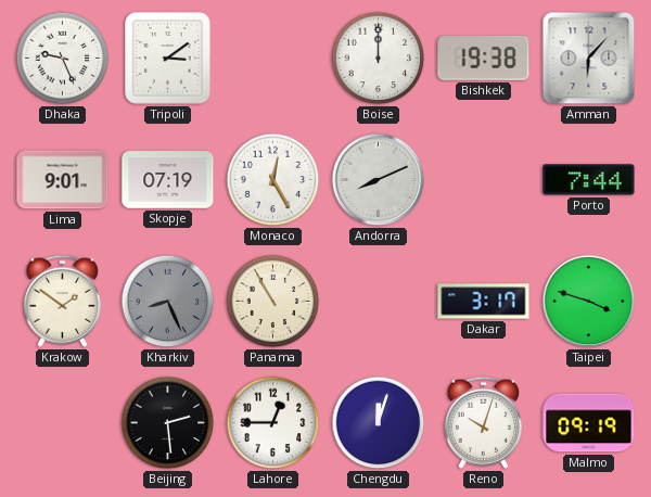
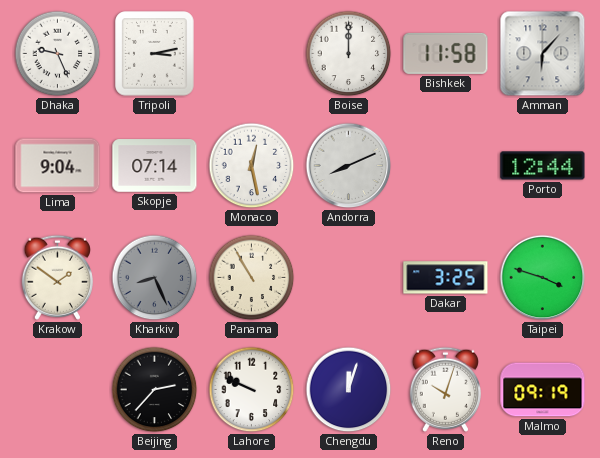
Tripoli: 3:09 -> 3:13 (155, 54)
Bishkek: 19:38 -> 11:58 (446, 53)
Lima: 9:01 -> 9:04 (58, 166)
Skopje: 07:19 -> 07:14 (155, 166)
Monaco: 12:25 -> 12:28 (252, 166)
Porto: 7:44 -> 12:44 (543, 166)
Dakar: 3:17 -> 3:25 (446, 278)
Beijing: 2:29 -> 2:37 (155, 390)
Lahore: 12:45 -> 9:49 (252, 390)
